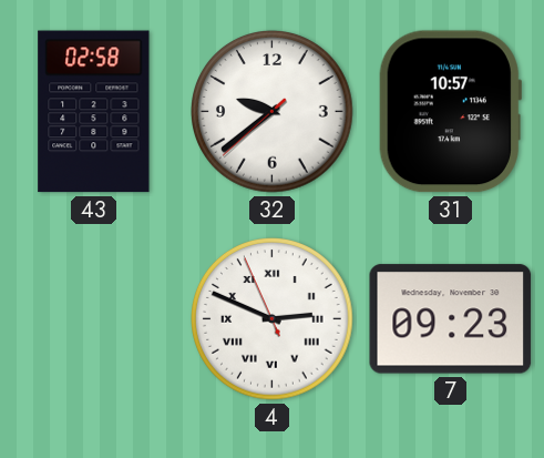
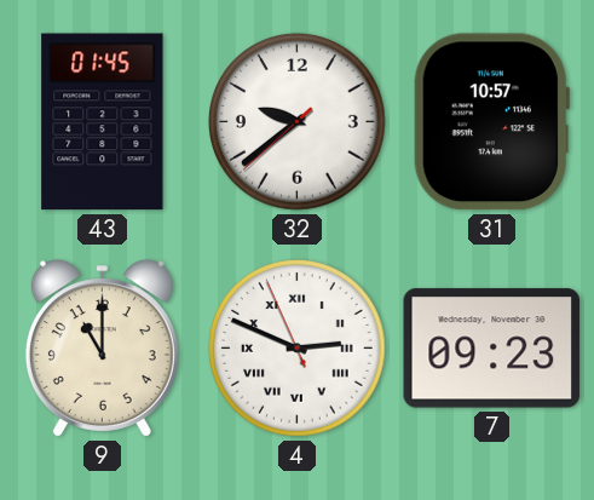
43: 02:58 -> 01:45 (103, 122)
9: none -> 11:00 (102, 349)
